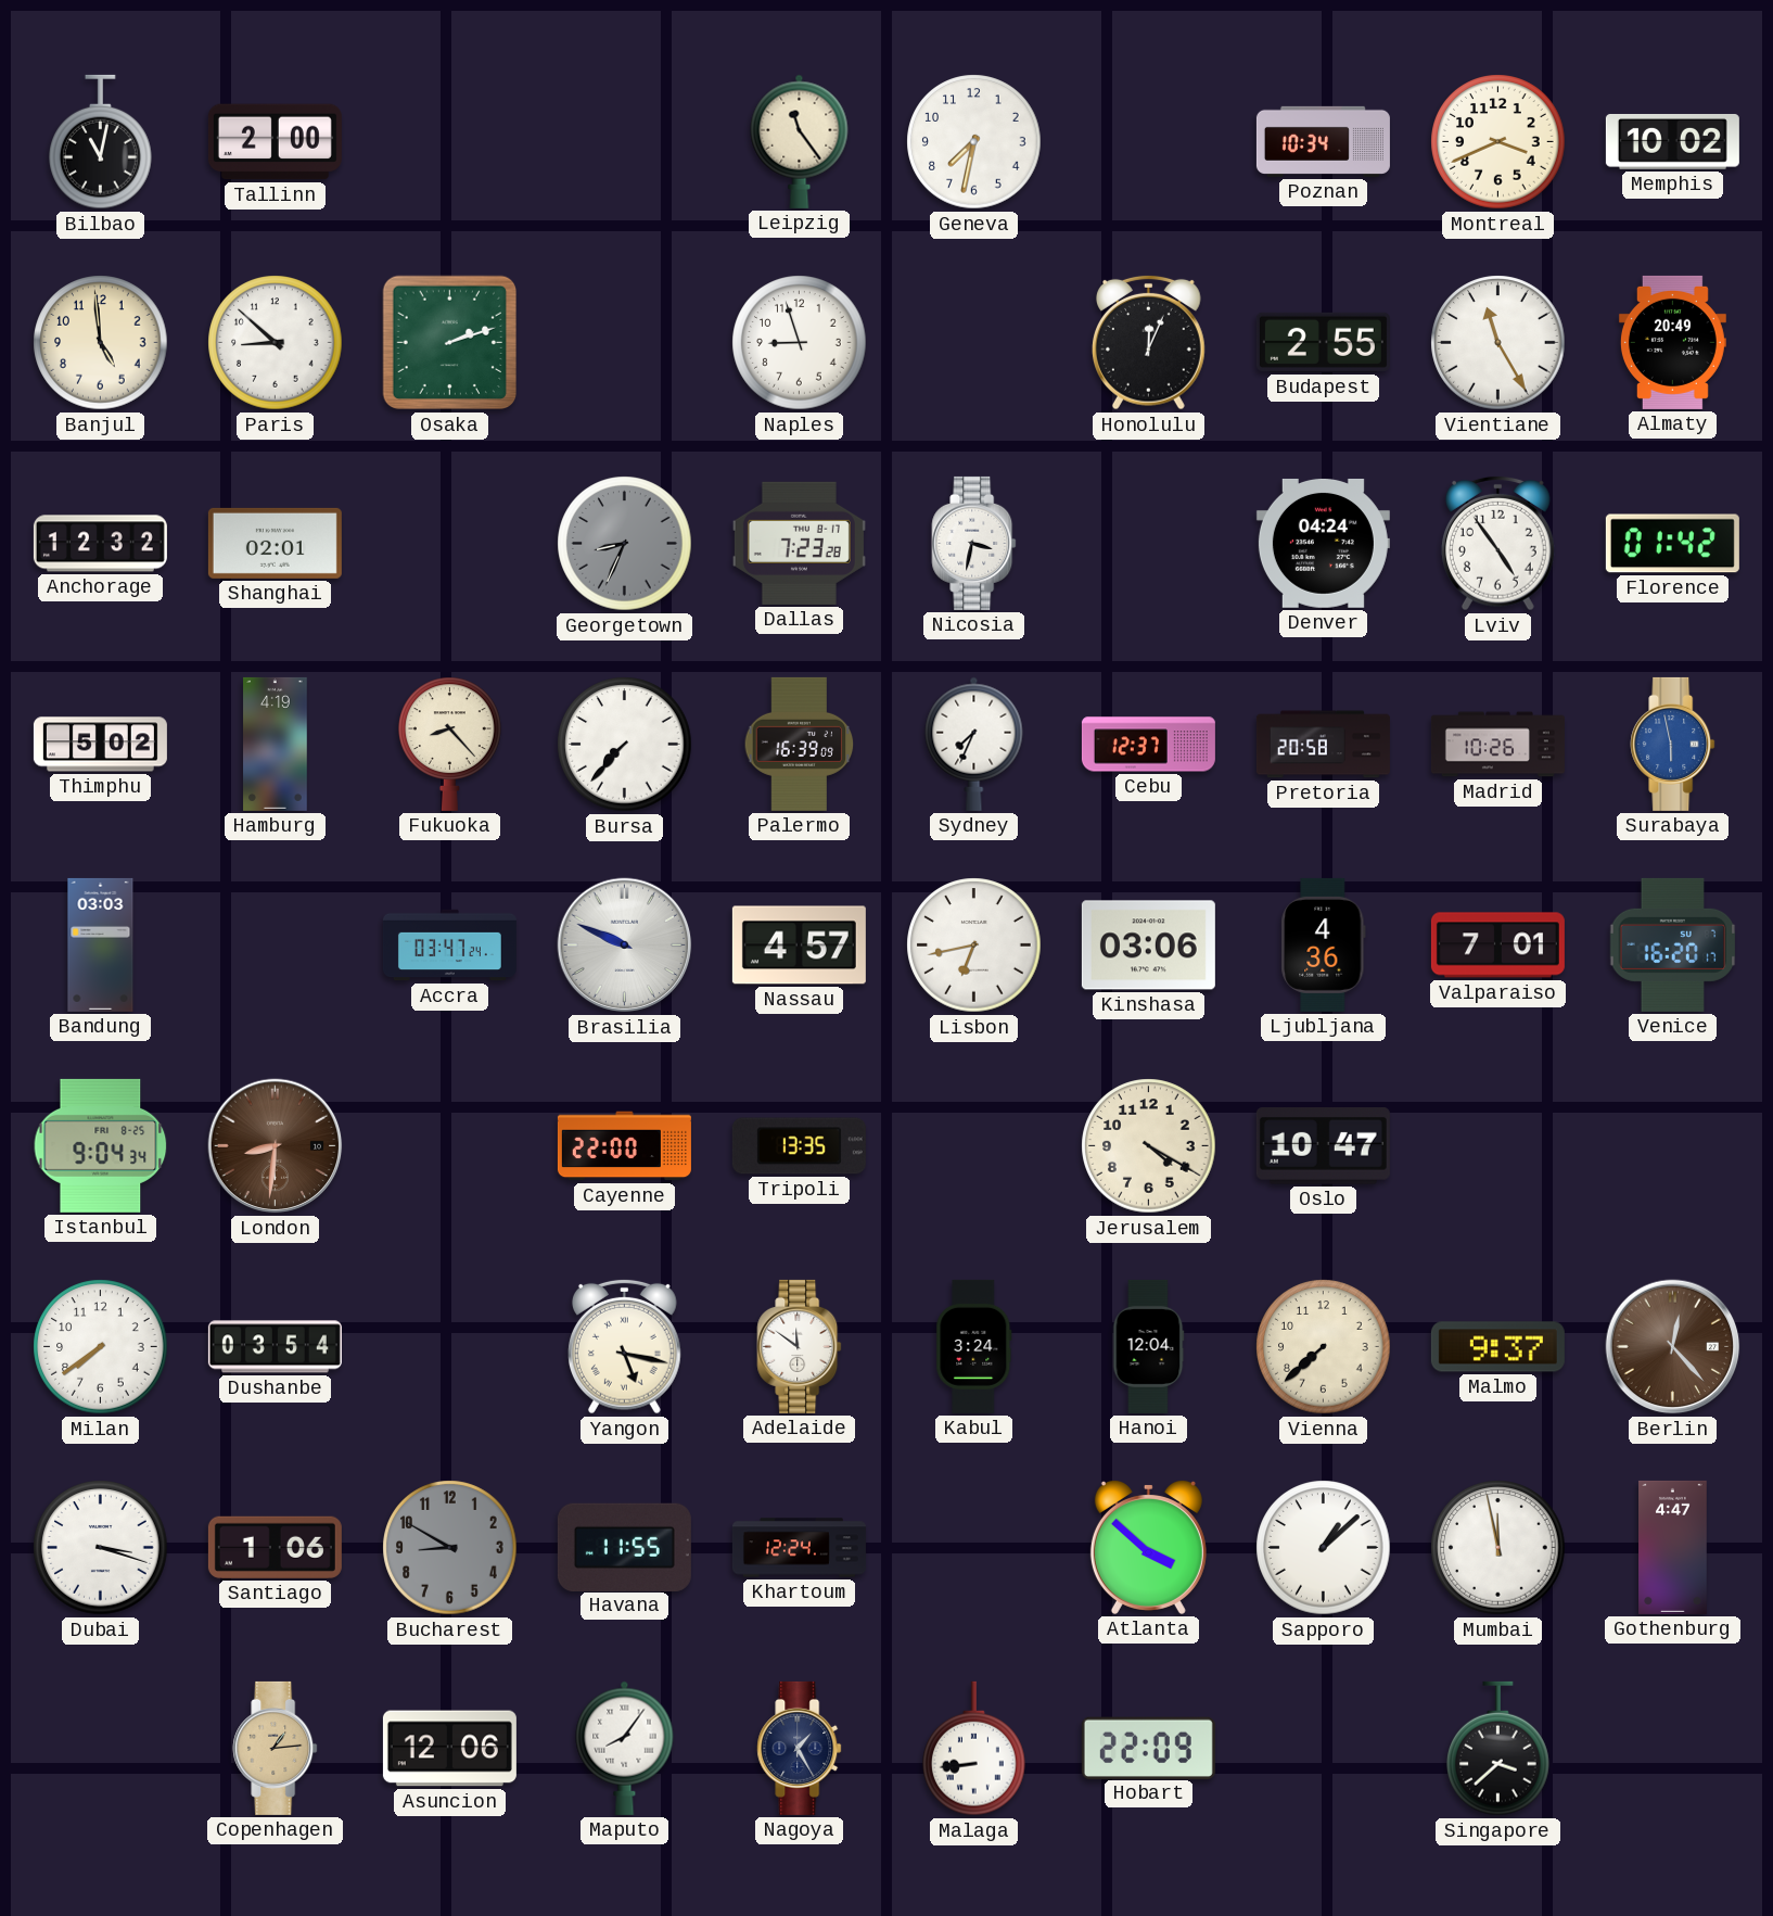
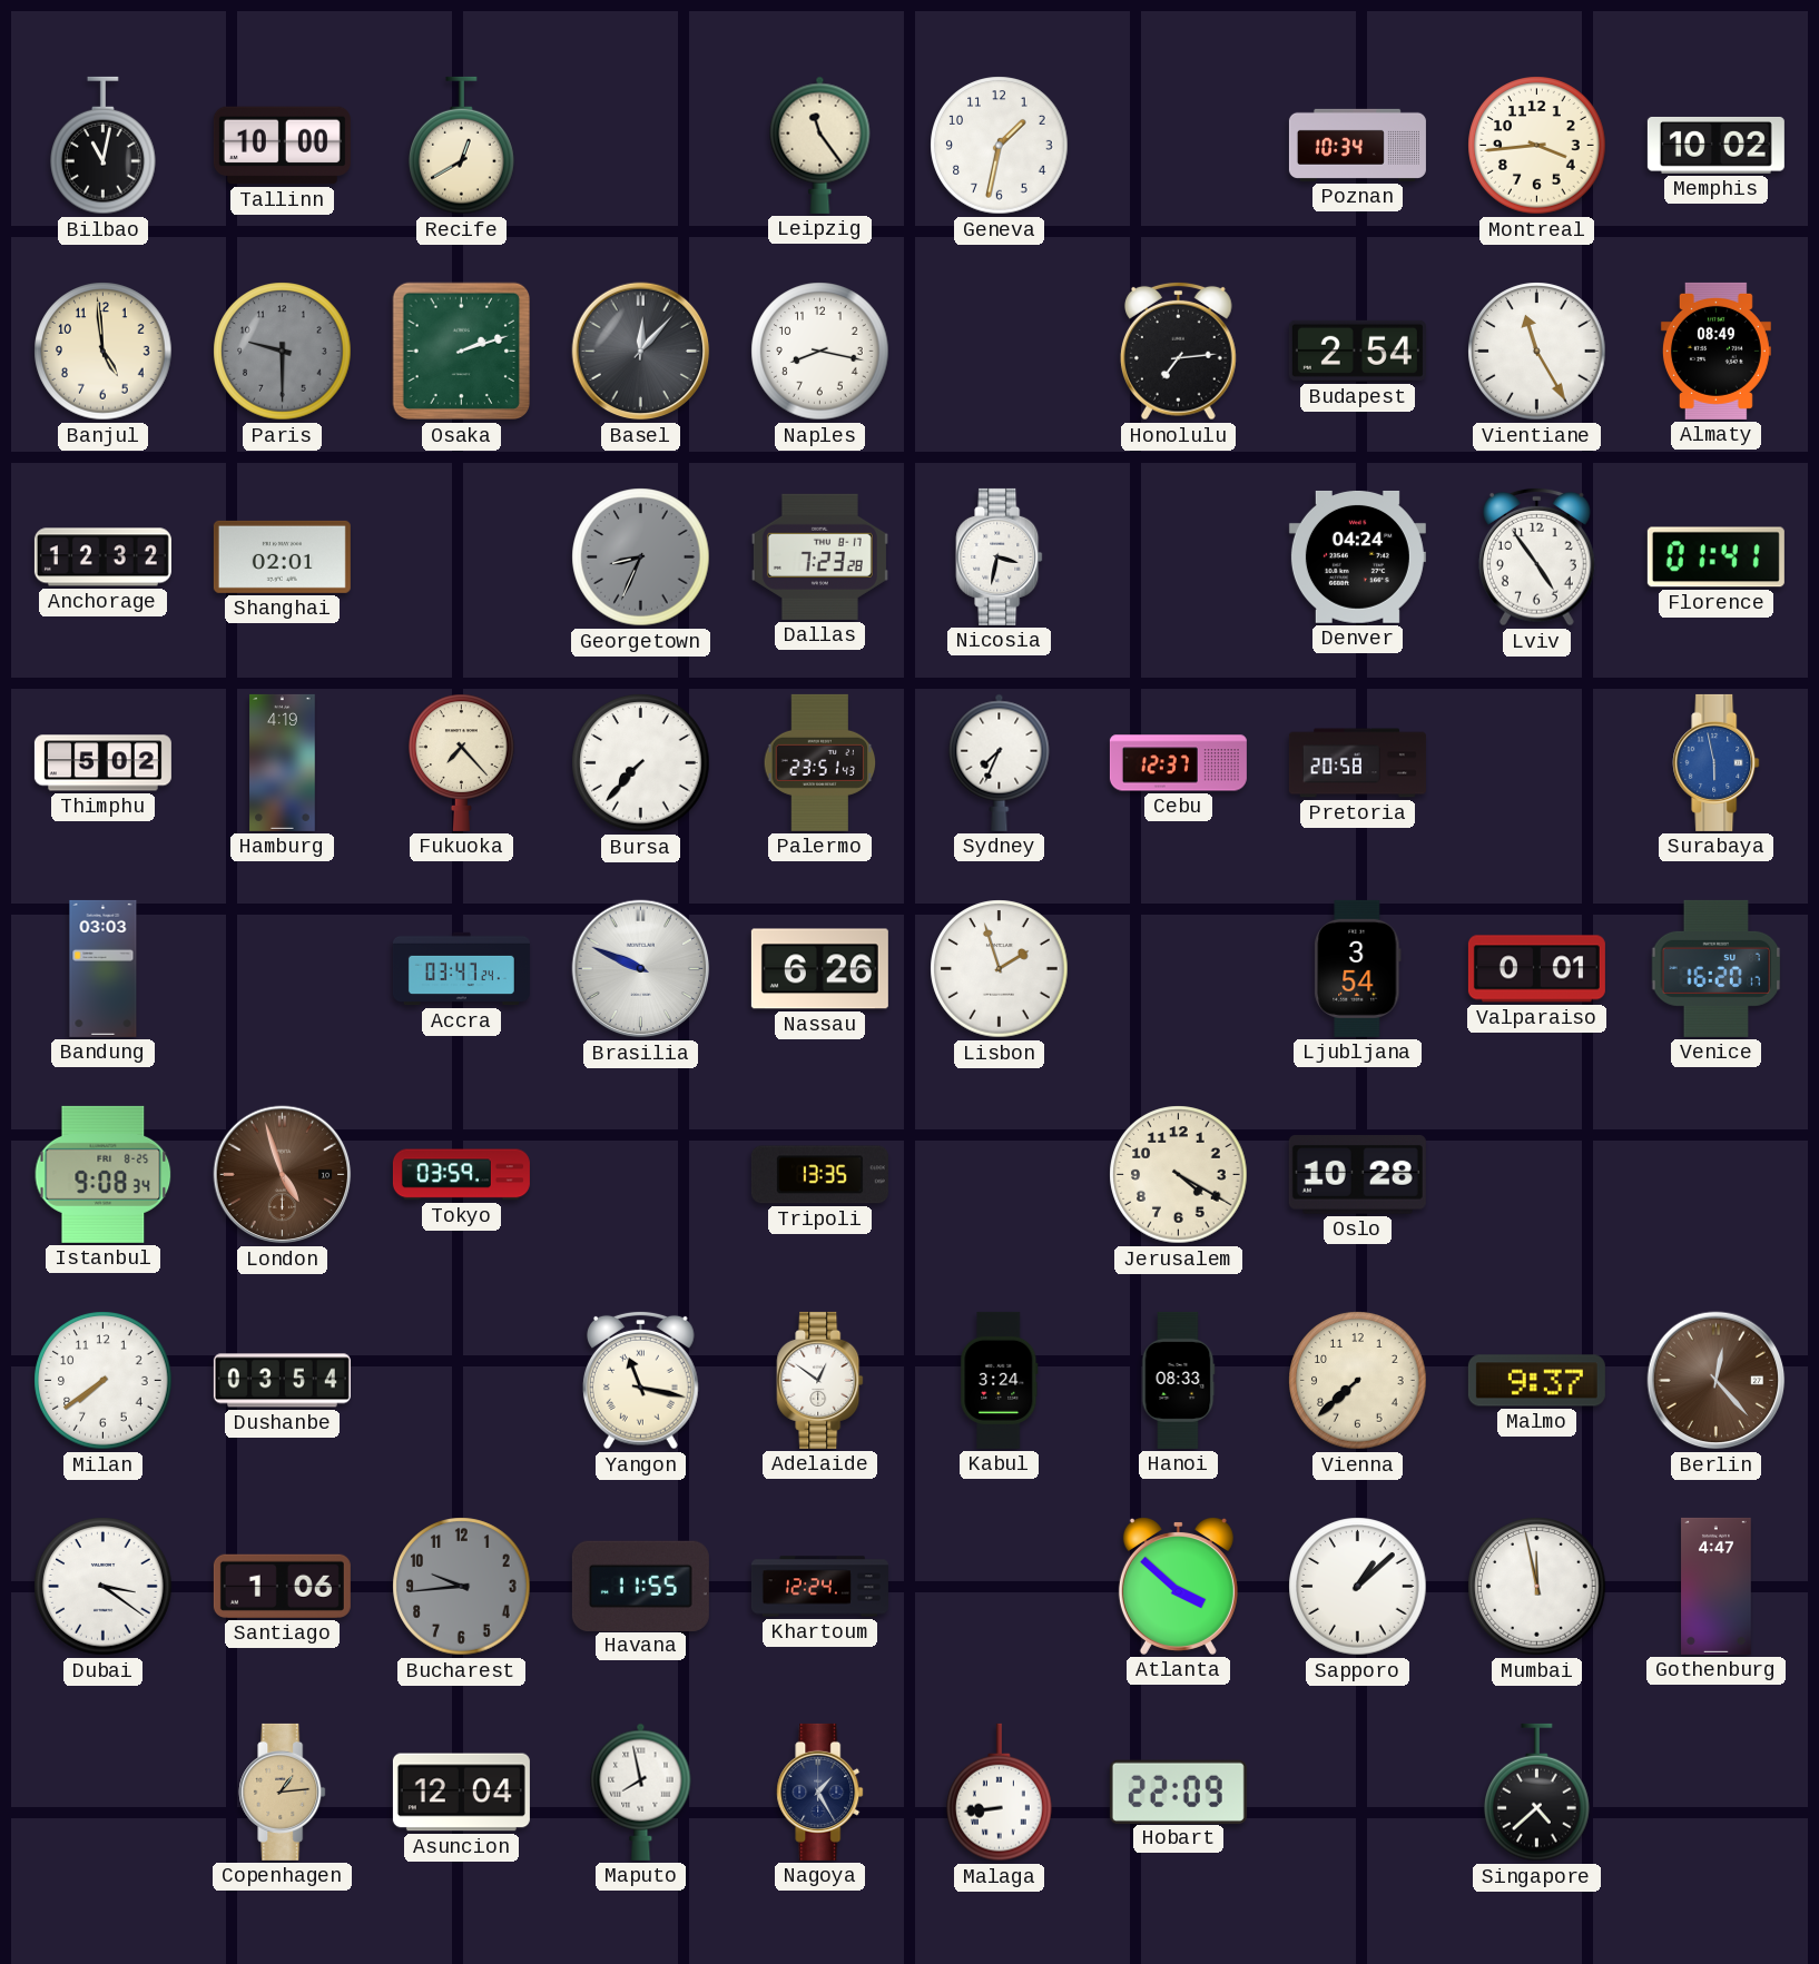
Tallinn: 2:00 -> 10:00 (282, 146)
Recife: none -> 12:40 (462, 146)
Geneva: 7:32 -> 1:32 (1000, 146)
Montreal: 3:41 -> 3:44 (1537, 146)
Paris: 8:52 -> 9:30 (283, 352)
Paris dial: white -> grey (283, 352)
Basel: none -> 12:07 (641, 352)
Naples: 8:57 -> 8:17 (820, 352)
Honolulu: 12:04 -> 7:14 (1178, 351)
Budapest: 2:55 -> 2:54 (1357, 351)
Almaty: 20:49 -> 08:49 (1715, 351)
Florence: 01:42 -> 01:41 (1715, 557)
Fukuoka: 8:23 -> 7:23 (462, 762)
Palermo: 16:39 -> 23:51 (820, 762)
Madrid: 10:26 -> none (1497, 745)
Nassau: 4:57 -> 6:26 (819, 969)
Lisbon: 6:43 -> 1:57 (1000, 969)
Kinshasa: 03:06 -> none (1148, 946)
Ljubljana: 4:36 -> 3:54 (1358, 968)
Valparaiso: 7:01 -> 0:01 (1536, 969)
Istanbul: 9:04 -> 9:08 (104, 1174)
London: 8:31 -> 4:57 (283, 1175)
Tokyo: none -> 03:59 (461, 1175)
Cayenne: 22:00 -> none (624, 1146)
Oslo: 10:47 -> 10:28 (1357, 1175)
Yangon: 5:17 -> 11:17 (640, 1380)
Adelaide: 11:51 -> 12:51 (820, 1380)
Hanoi: 12:04 -> 08:33 (1178, 1380)
Dubai: 3:18 -> 3:21 (104, 1587)
Bucharest: 8:50 -> 9:44 (462, 1587)
Asuncion: 12:06 -> 12:04 (461, 1793)
Maputo: 8:06 -> 7:58 (641, 1792)
Singapore: 3:38 -> 4:38 (1537, 1793)
